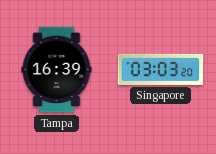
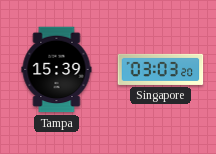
Tampa: 16:39 -> 15:39 (57, 70)
